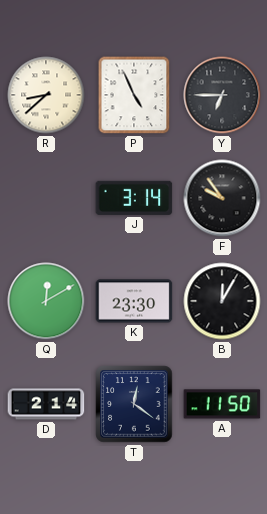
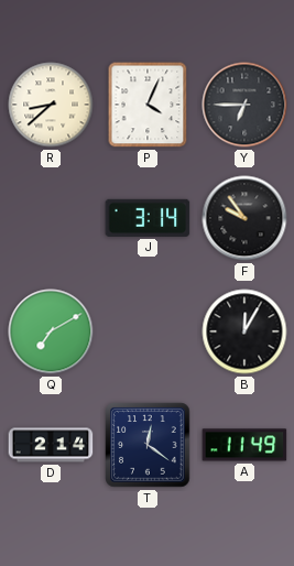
P: 4:56 -> 4:04 (148, 105)
Q: 12:10 -> 7:10 (51, 331)
K: 23:30 -> none (134, 301)
A: 11:50 -> 11:49 (244, 445)
